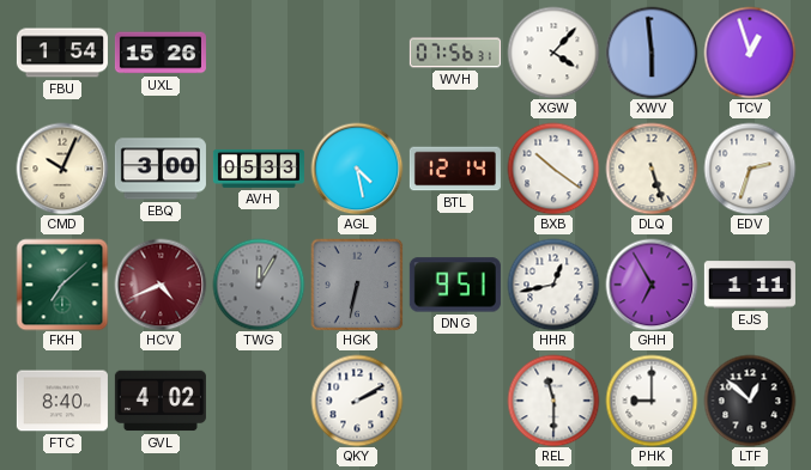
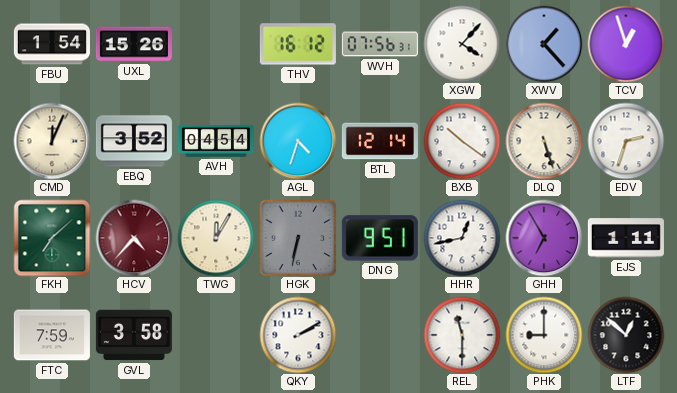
THV: none -> 16:12 (298, 44)
XWV: 5:59 -> 1:23 (544, 44)
CMD: 10:04 -> 12:04 (52, 141)
EBQ: 3:00 -> 3:52 (134, 141)
AVH: 05:33 -> 04:54 (216, 141)
AGL: 4:28 -> 4:33 (298, 141)
HCV: 4:41 -> 4:37 (134, 238)
TWG dial: grey -> cream (216, 238)
FTC: 8:40 -> 7:59 (52, 335)
GVL: 4:02 -> 3:58 (134, 335)
